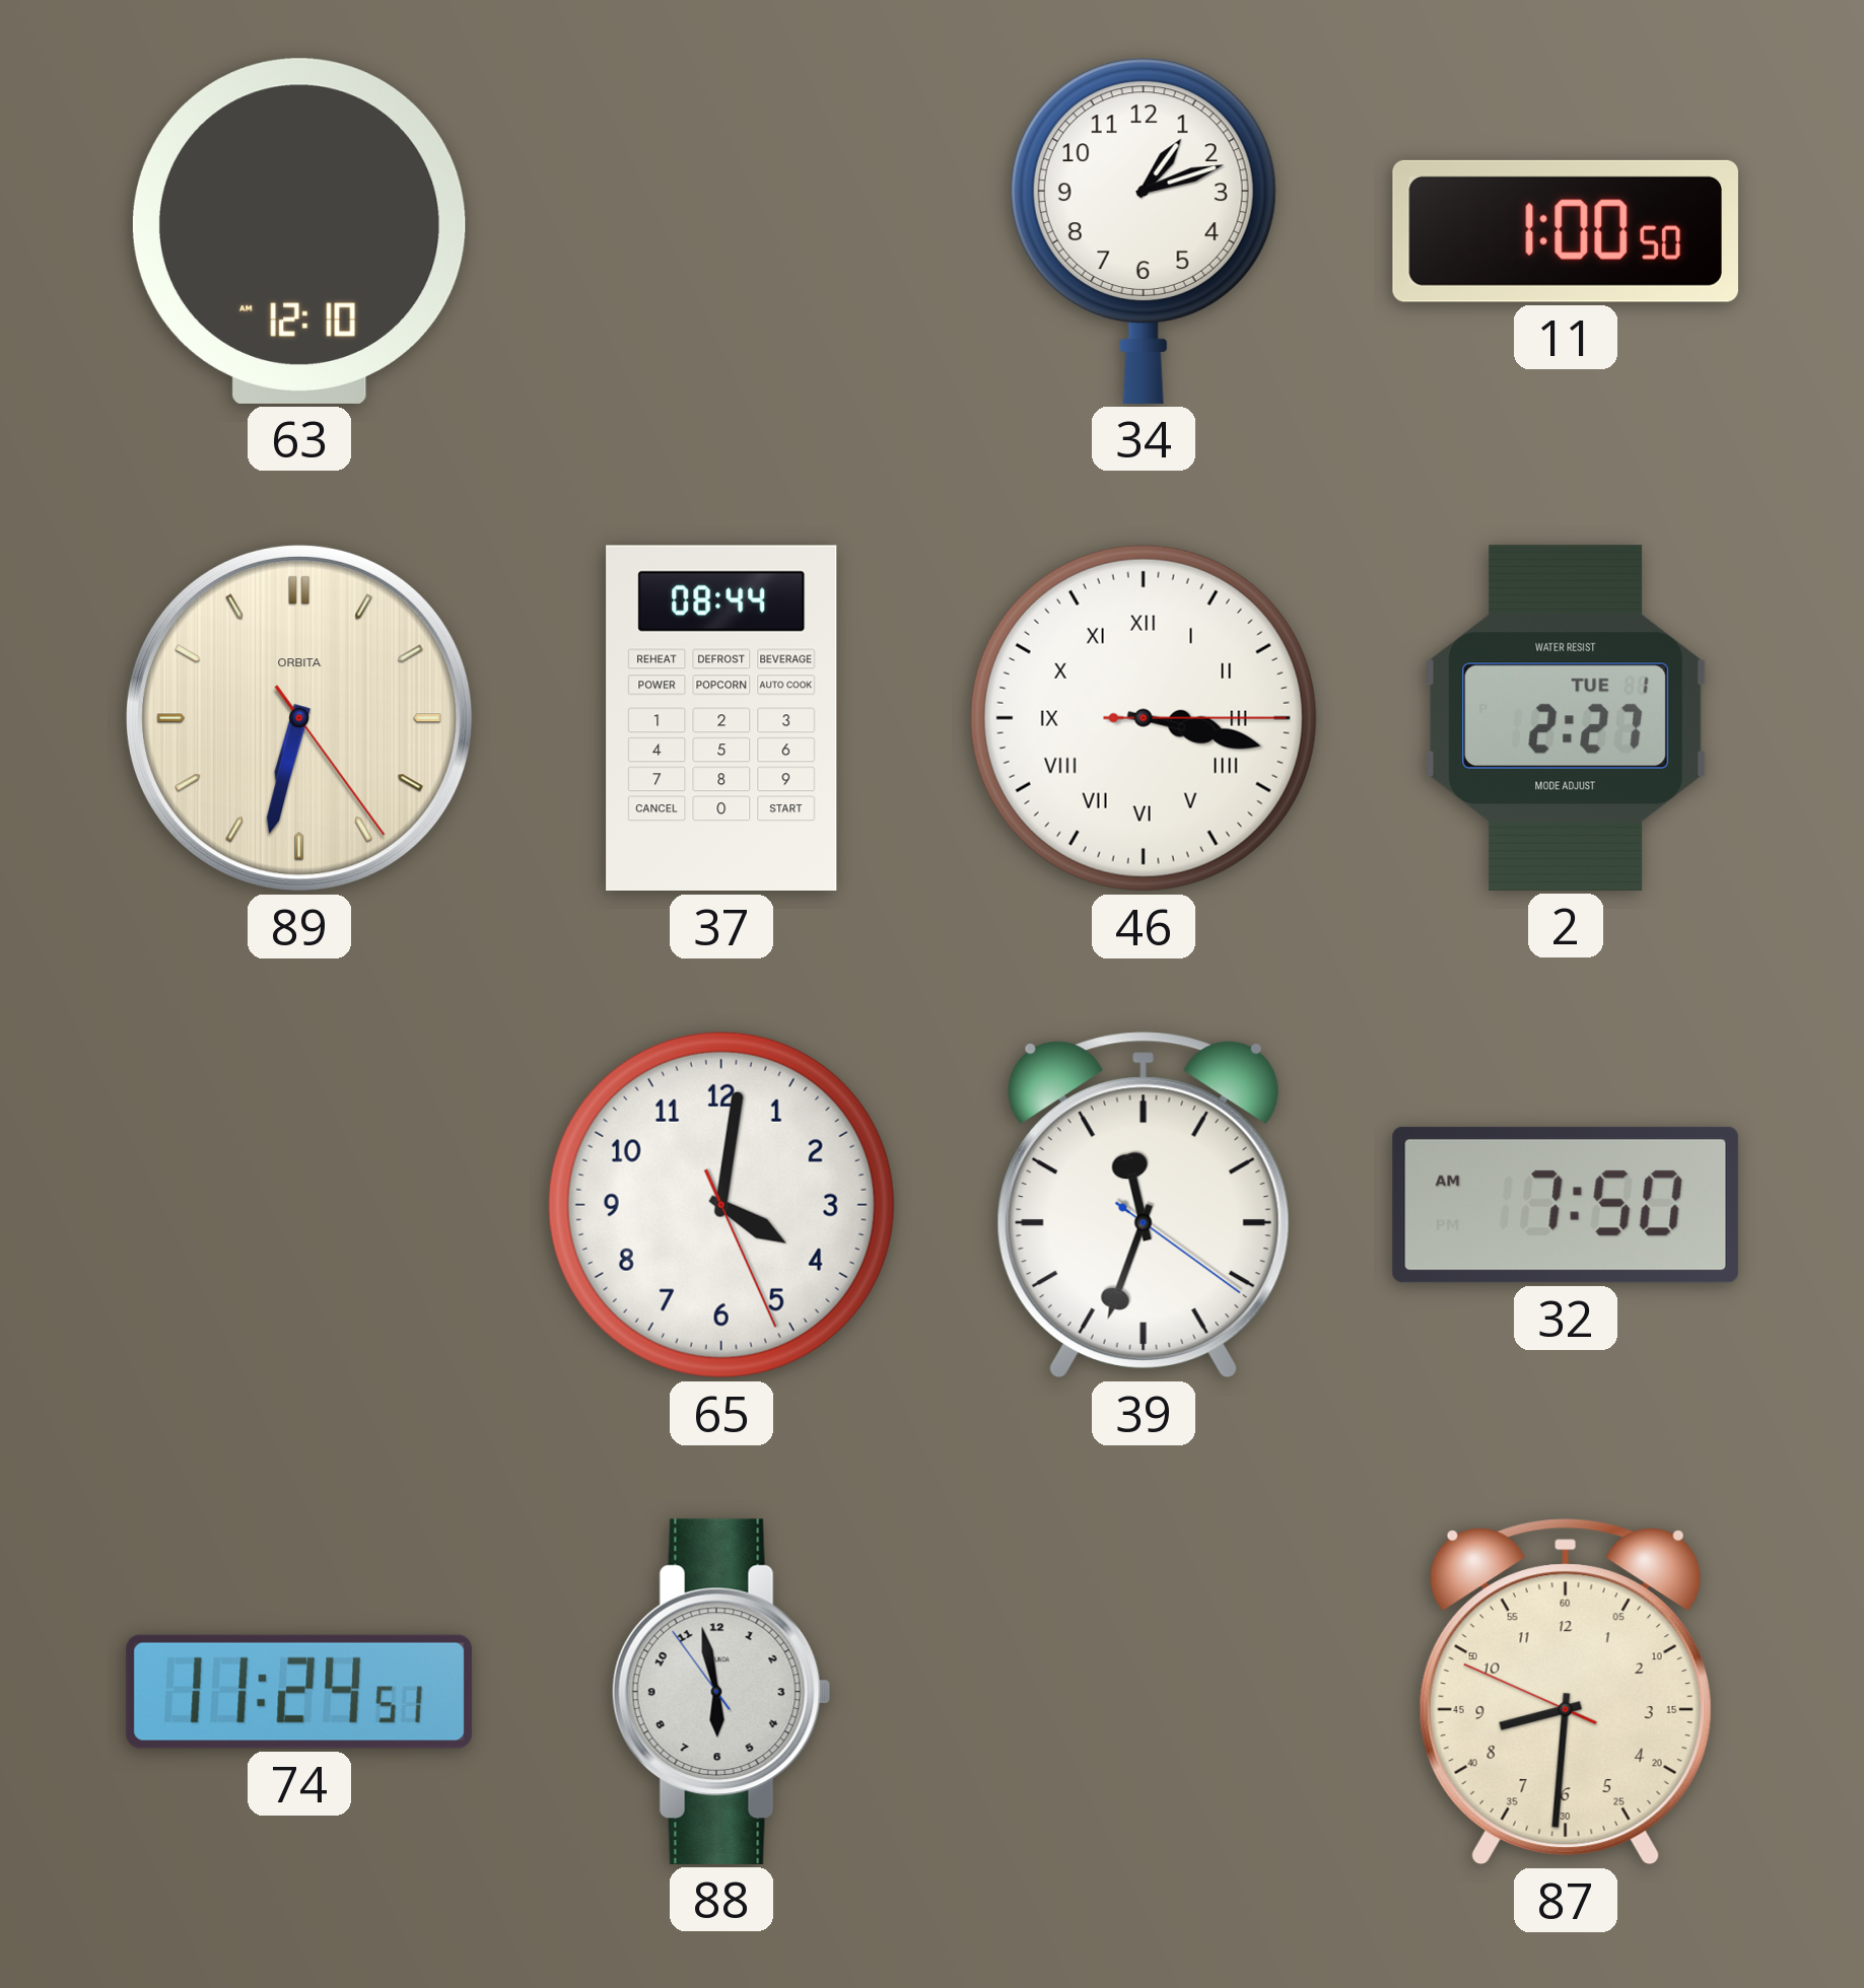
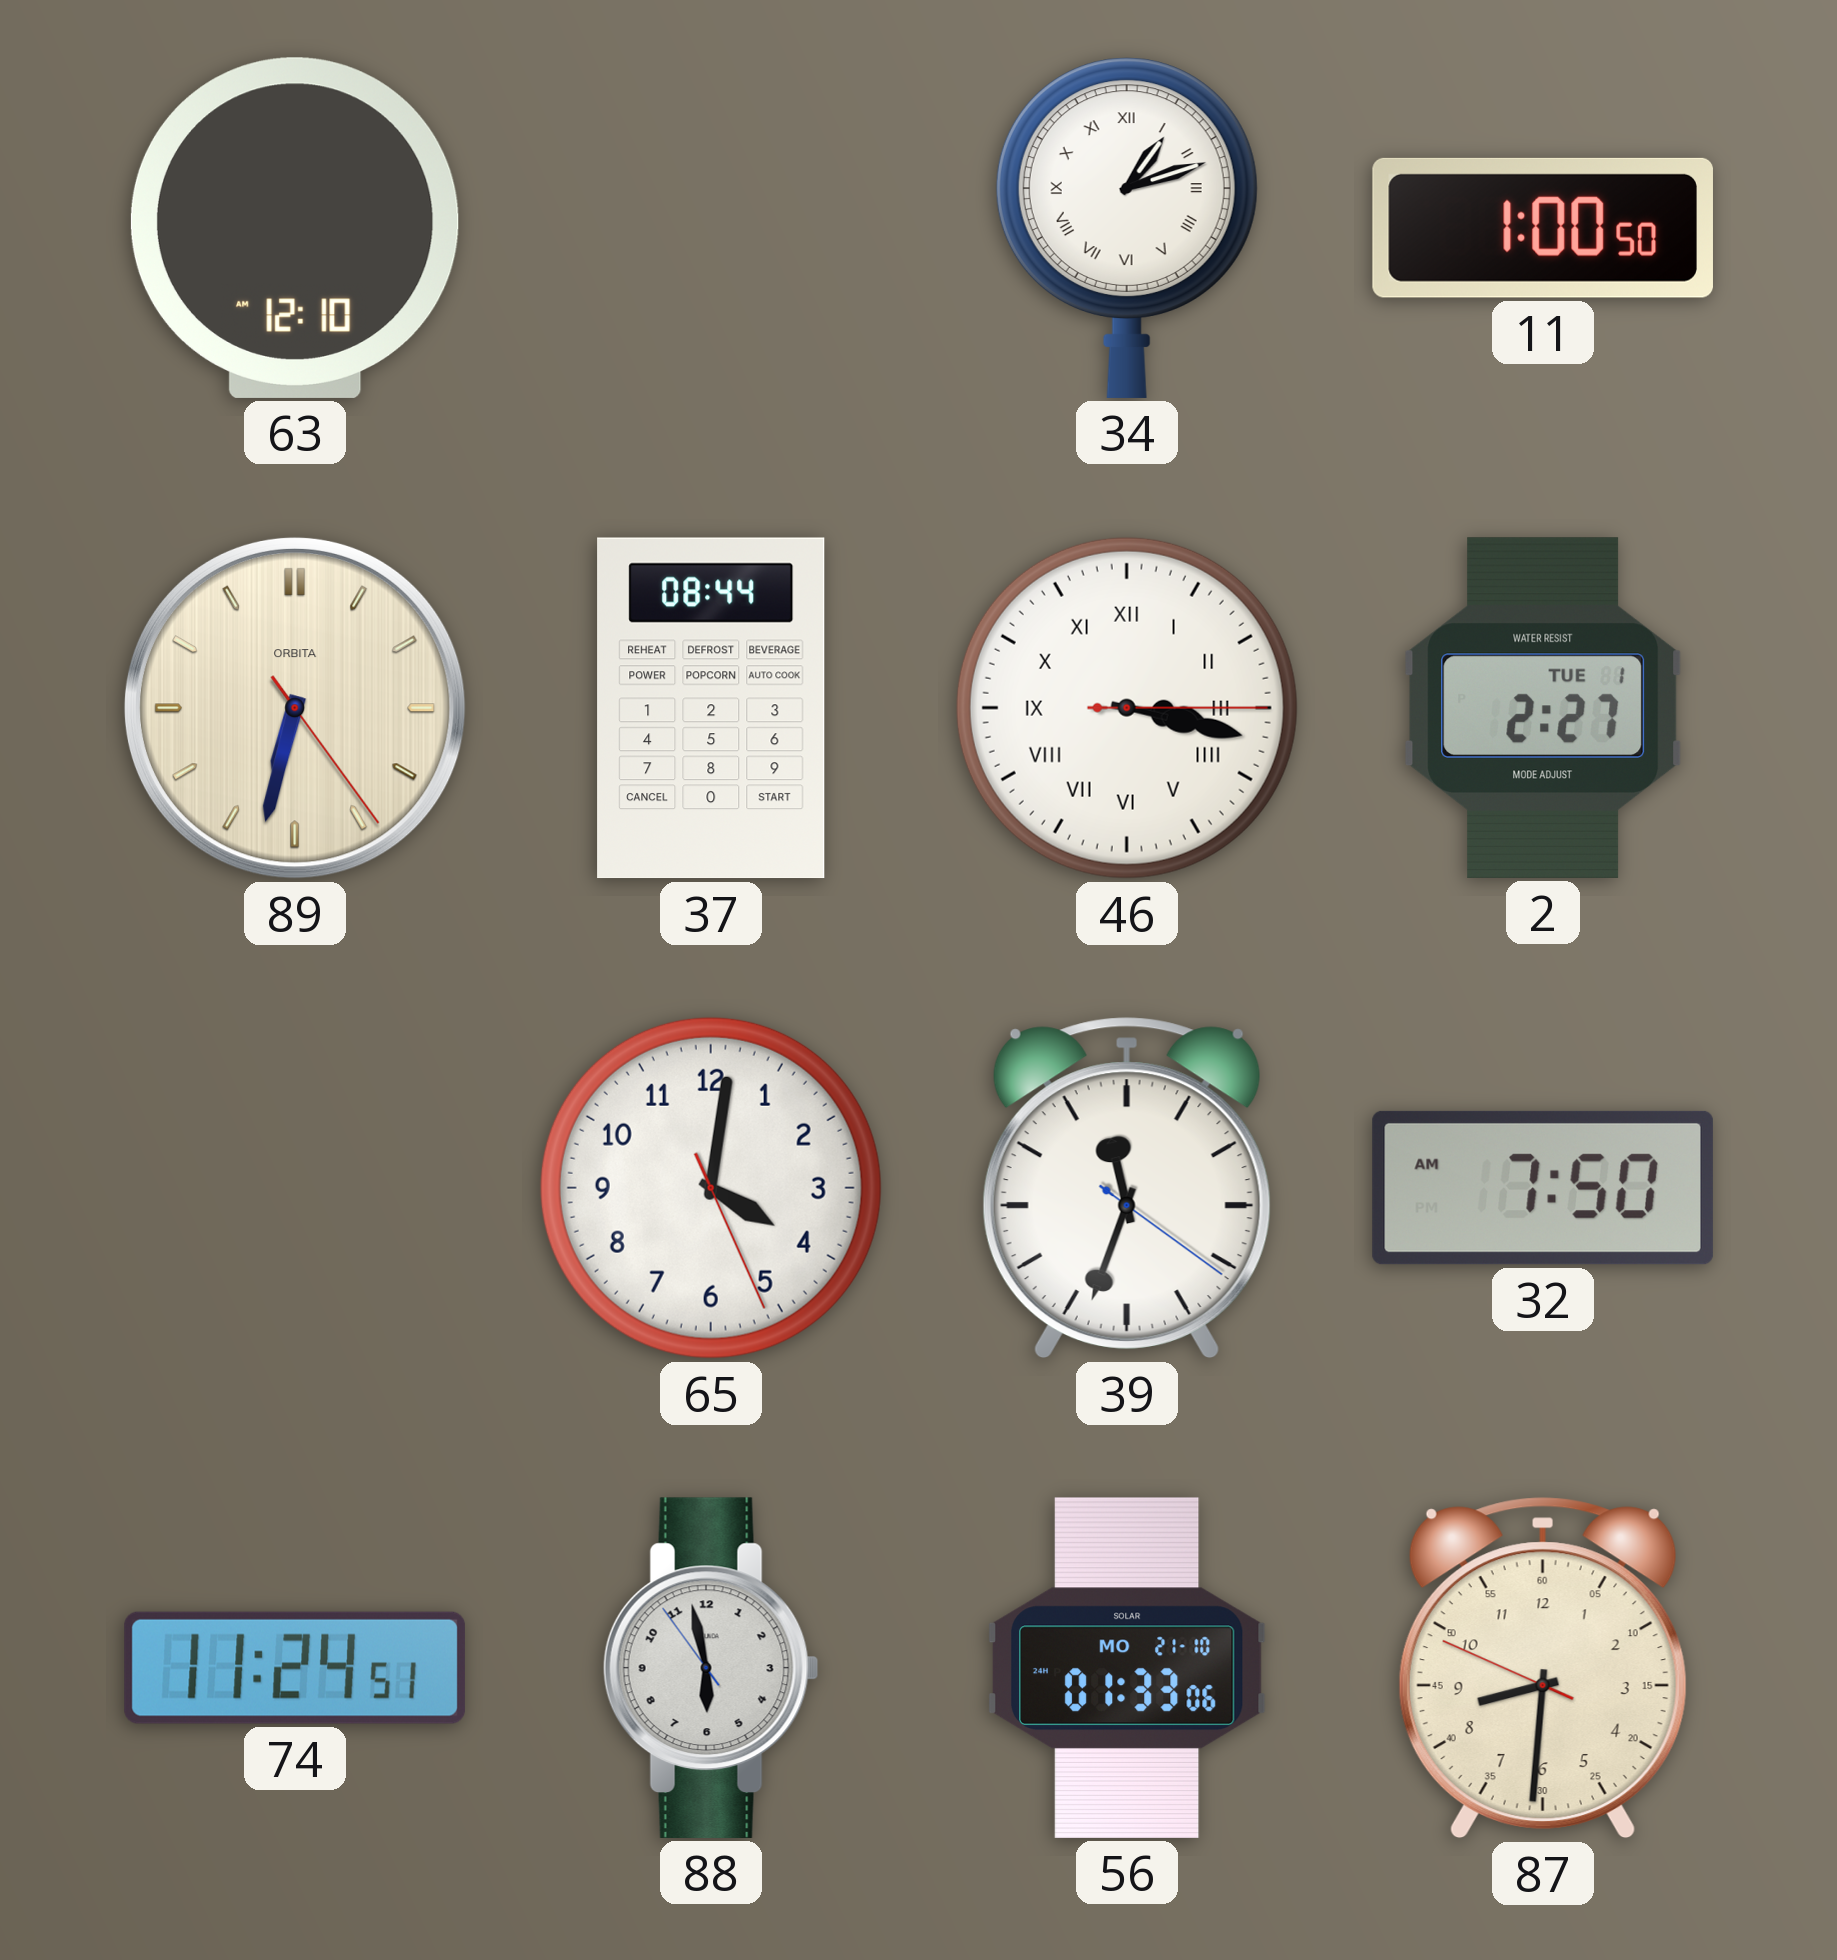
34 numerals: Arabic -> Roman (1127, 228)
56: none -> 01:33 (1127, 1668)
